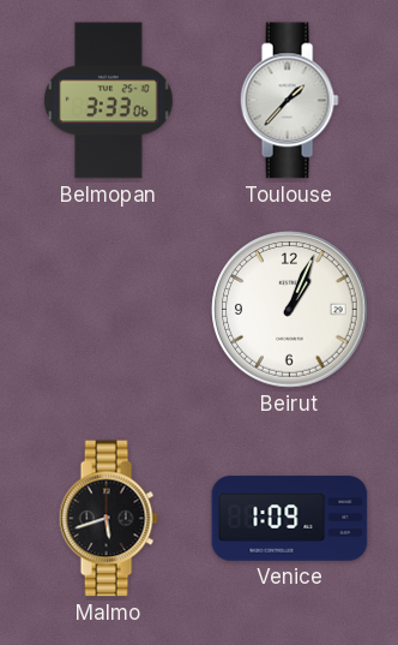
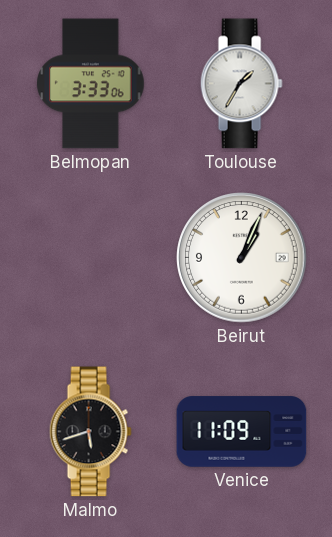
Toulouse: 1:37 -> 1:35 (241, 84)
Venice: 1:09 -> 11:09 (242, 432)
